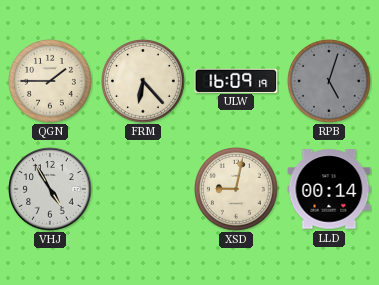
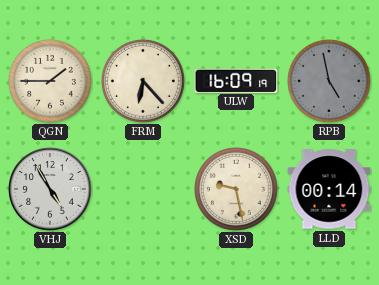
RPB: 5:03 -> 4:58 (330, 82)
XSD: 9:02 -> 9:28 (237, 190)
